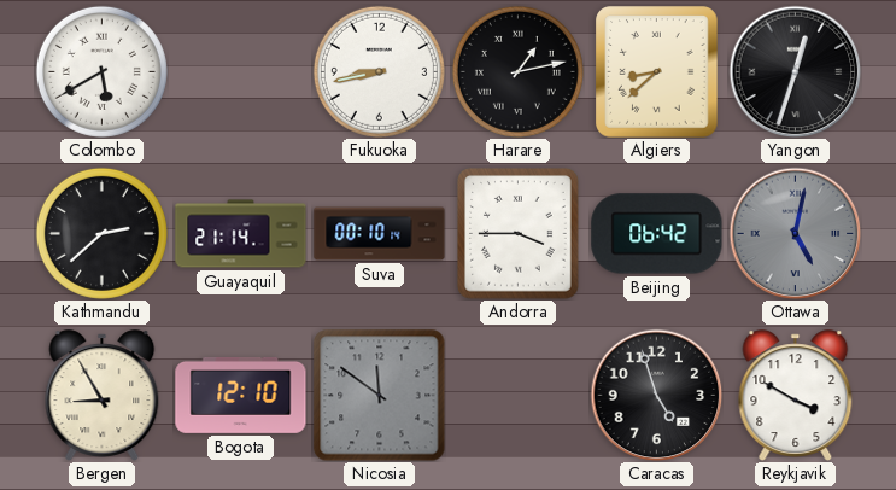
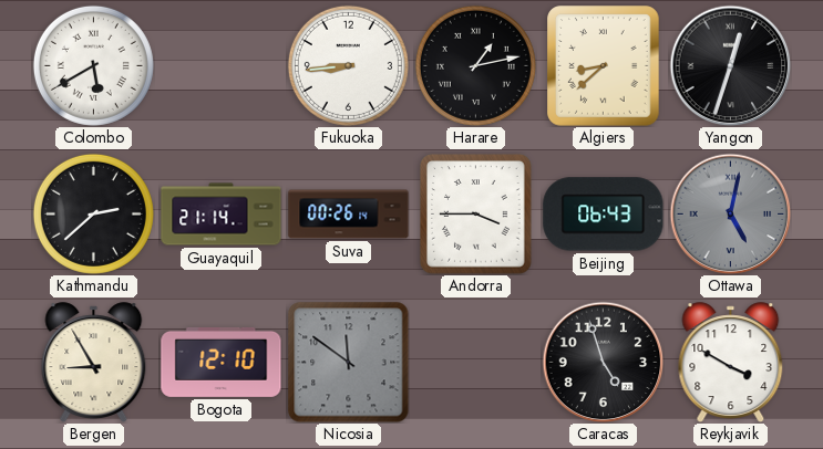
Fukuoka: 8:43 -> 8:44 (348, 65)
Suva: 00:10 -> 00:26 (349, 215)
Beijing: 06:42 -> 06:43 (604, 215)
